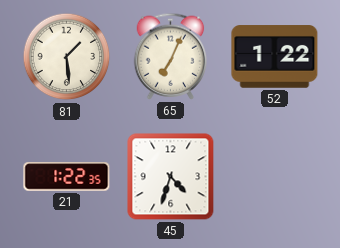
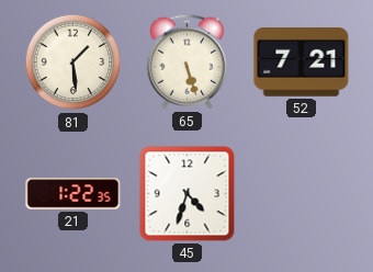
65: 7:04 -> 5:27 (188, 61)
52: 1:22 -> 7:21 (302, 63)
